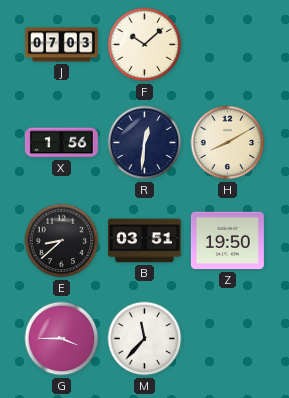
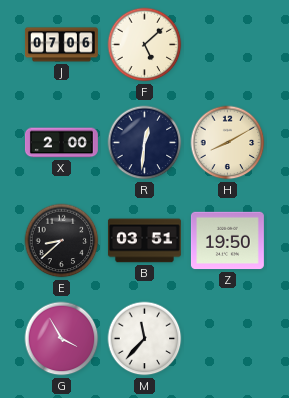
J: 07:03 -> 07:06 (61, 45)
F: 10:08 -> 5:08 (145, 45)
X: 1:56 -> 2:00 (61, 143)
G: 3:45 -> 3:55 (62, 339)
